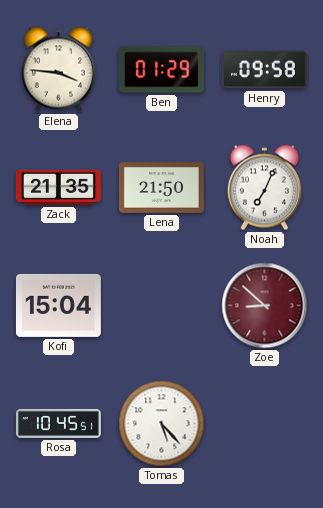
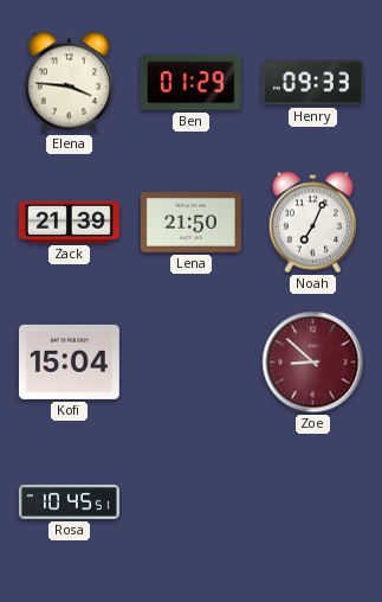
Henry: 09:58 -> 09:33 (312, 83)
Zack: 21:35 -> 21:39 (69, 222)
Tomas: 5:23 -> none (162, 424)
